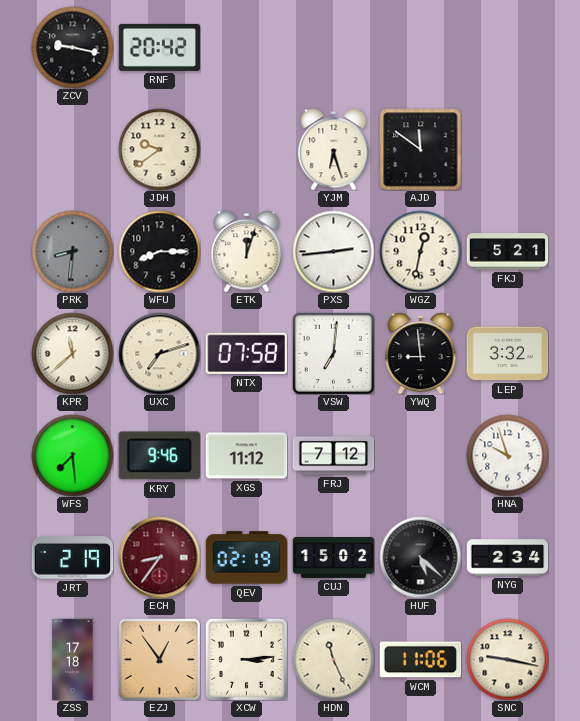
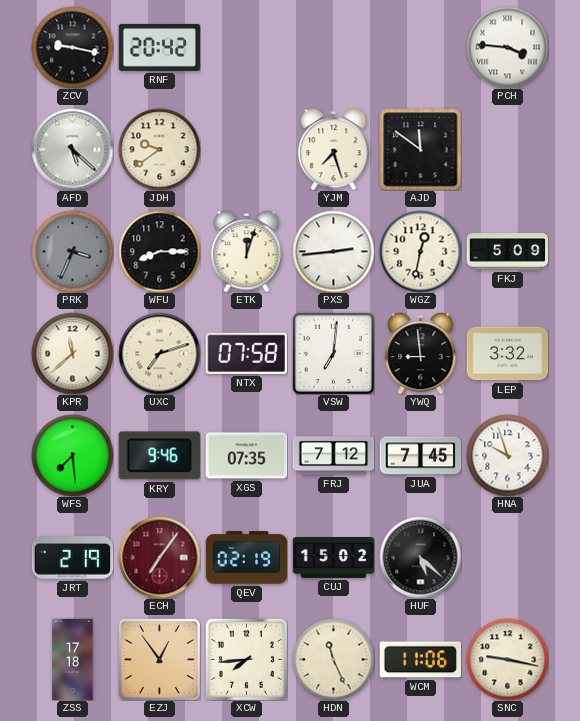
PCH: none -> 3:46 (507, 47)
AFD: none -> 5:22 (72, 149)
YJM: 6:27 -> 7:27 (334, 150)
PRK: 8:31 -> 3:34 (72, 251)
FKJ: 5:21 -> 5:09 (507, 252)
XGS: 11:12 -> 07:35 (246, 456)
JUA: none -> 7:45 (420, 456)
ECH: 8:36 -> 7:06 (159, 557)
NYG: 2:34 -> none (507, 558)
XCW: 3:14 -> 7:44 (246, 659)
